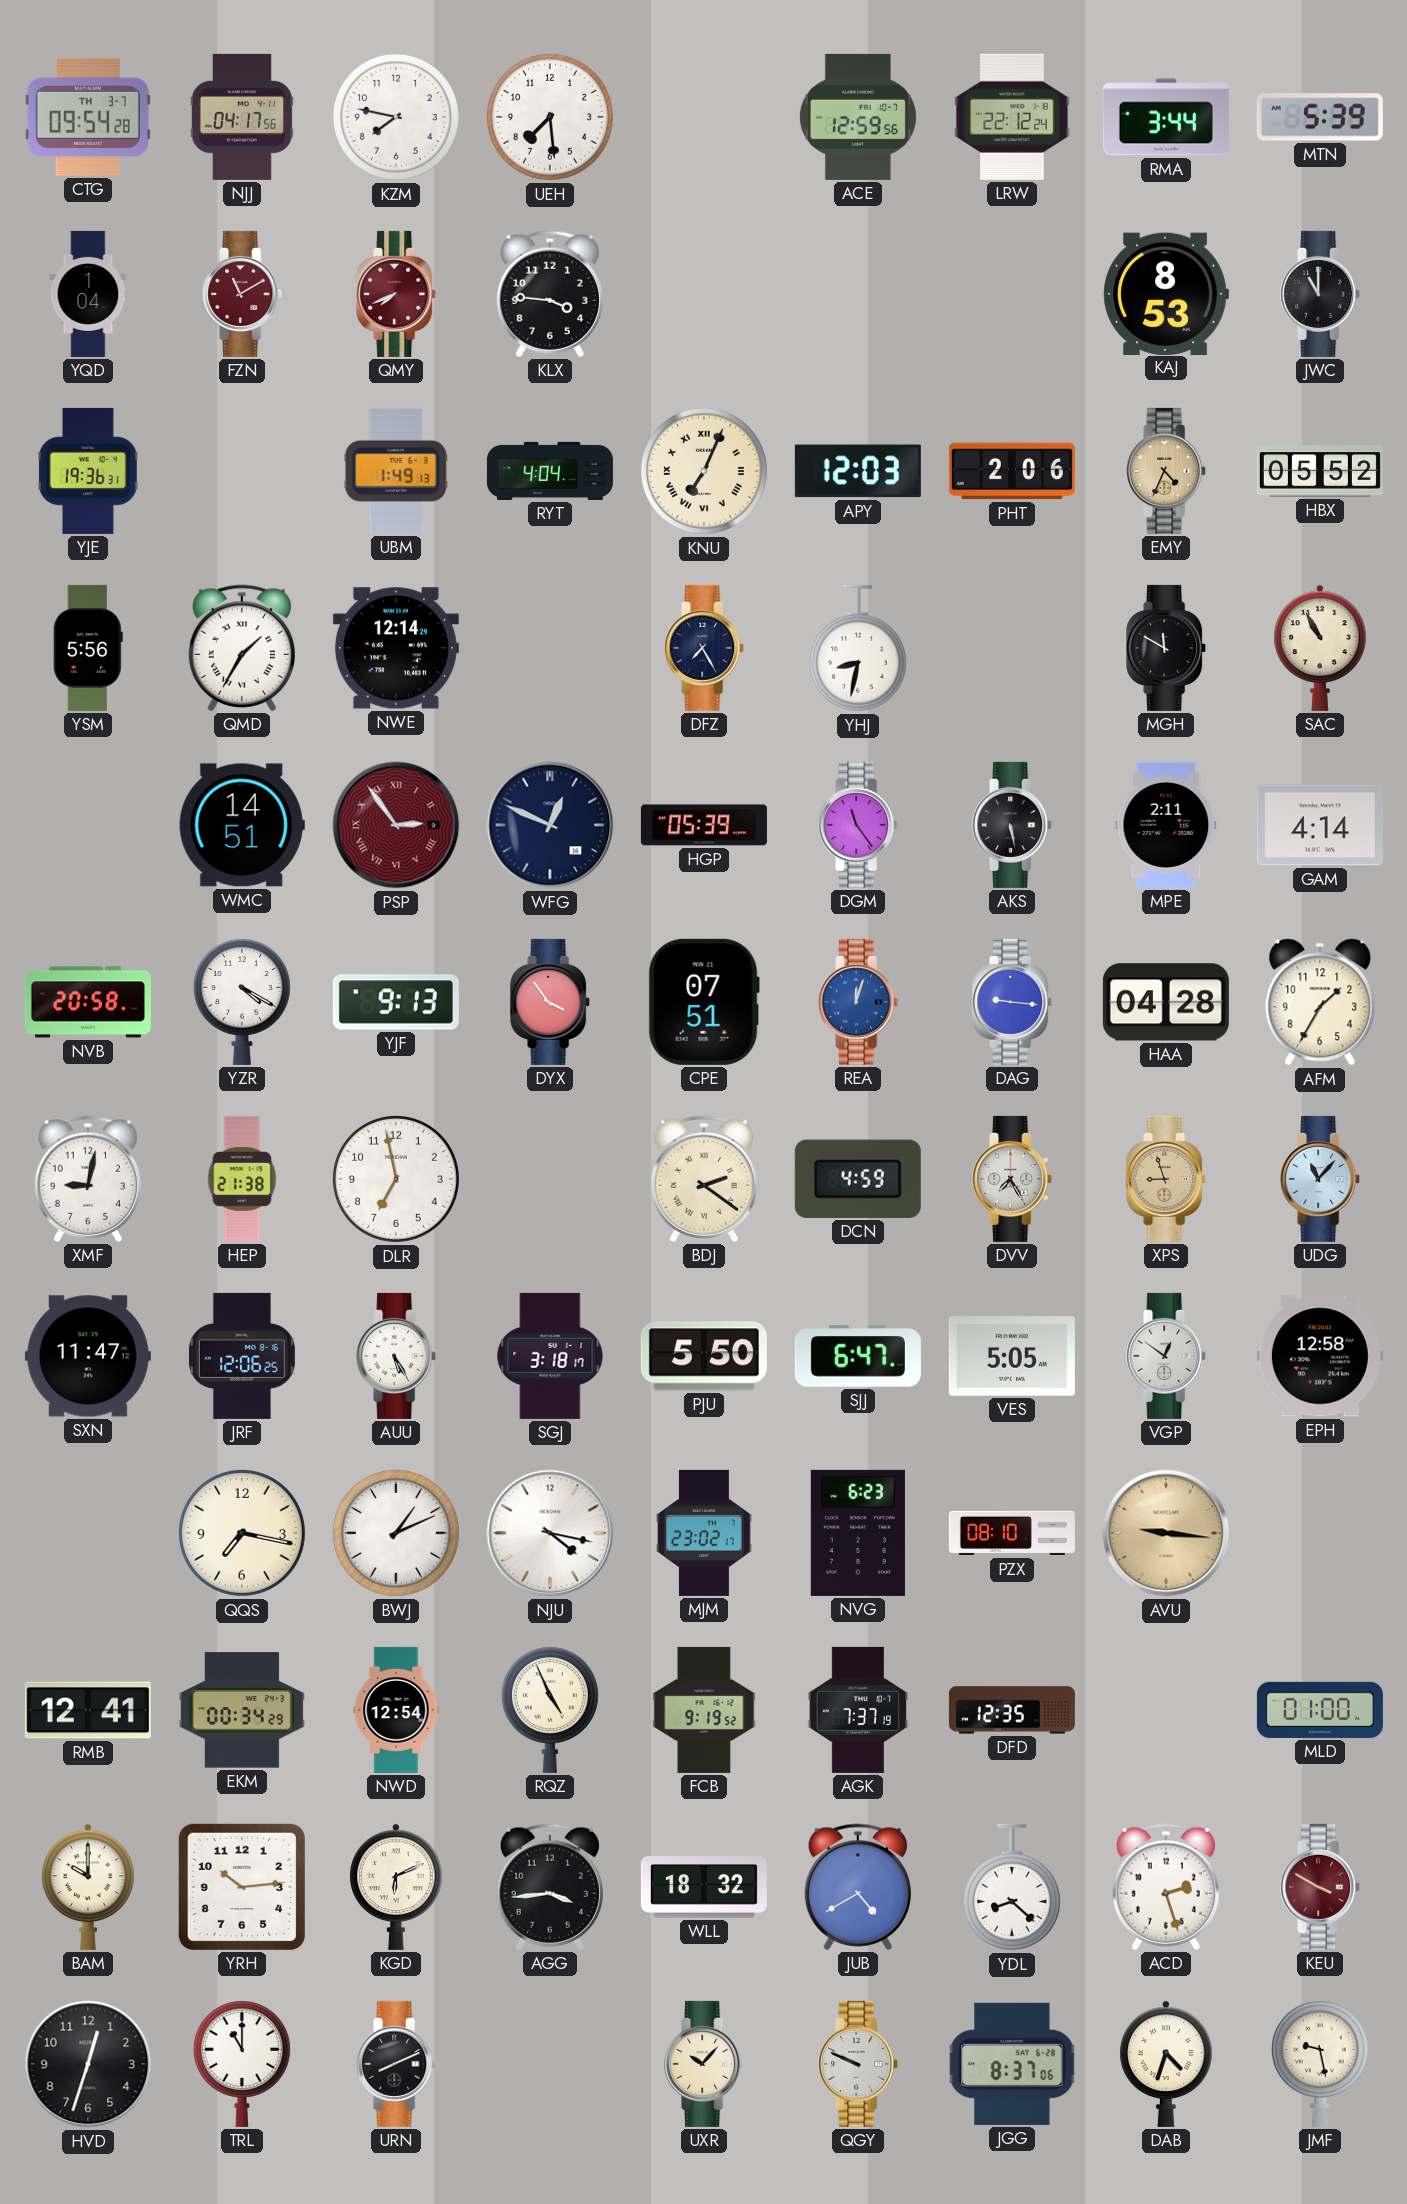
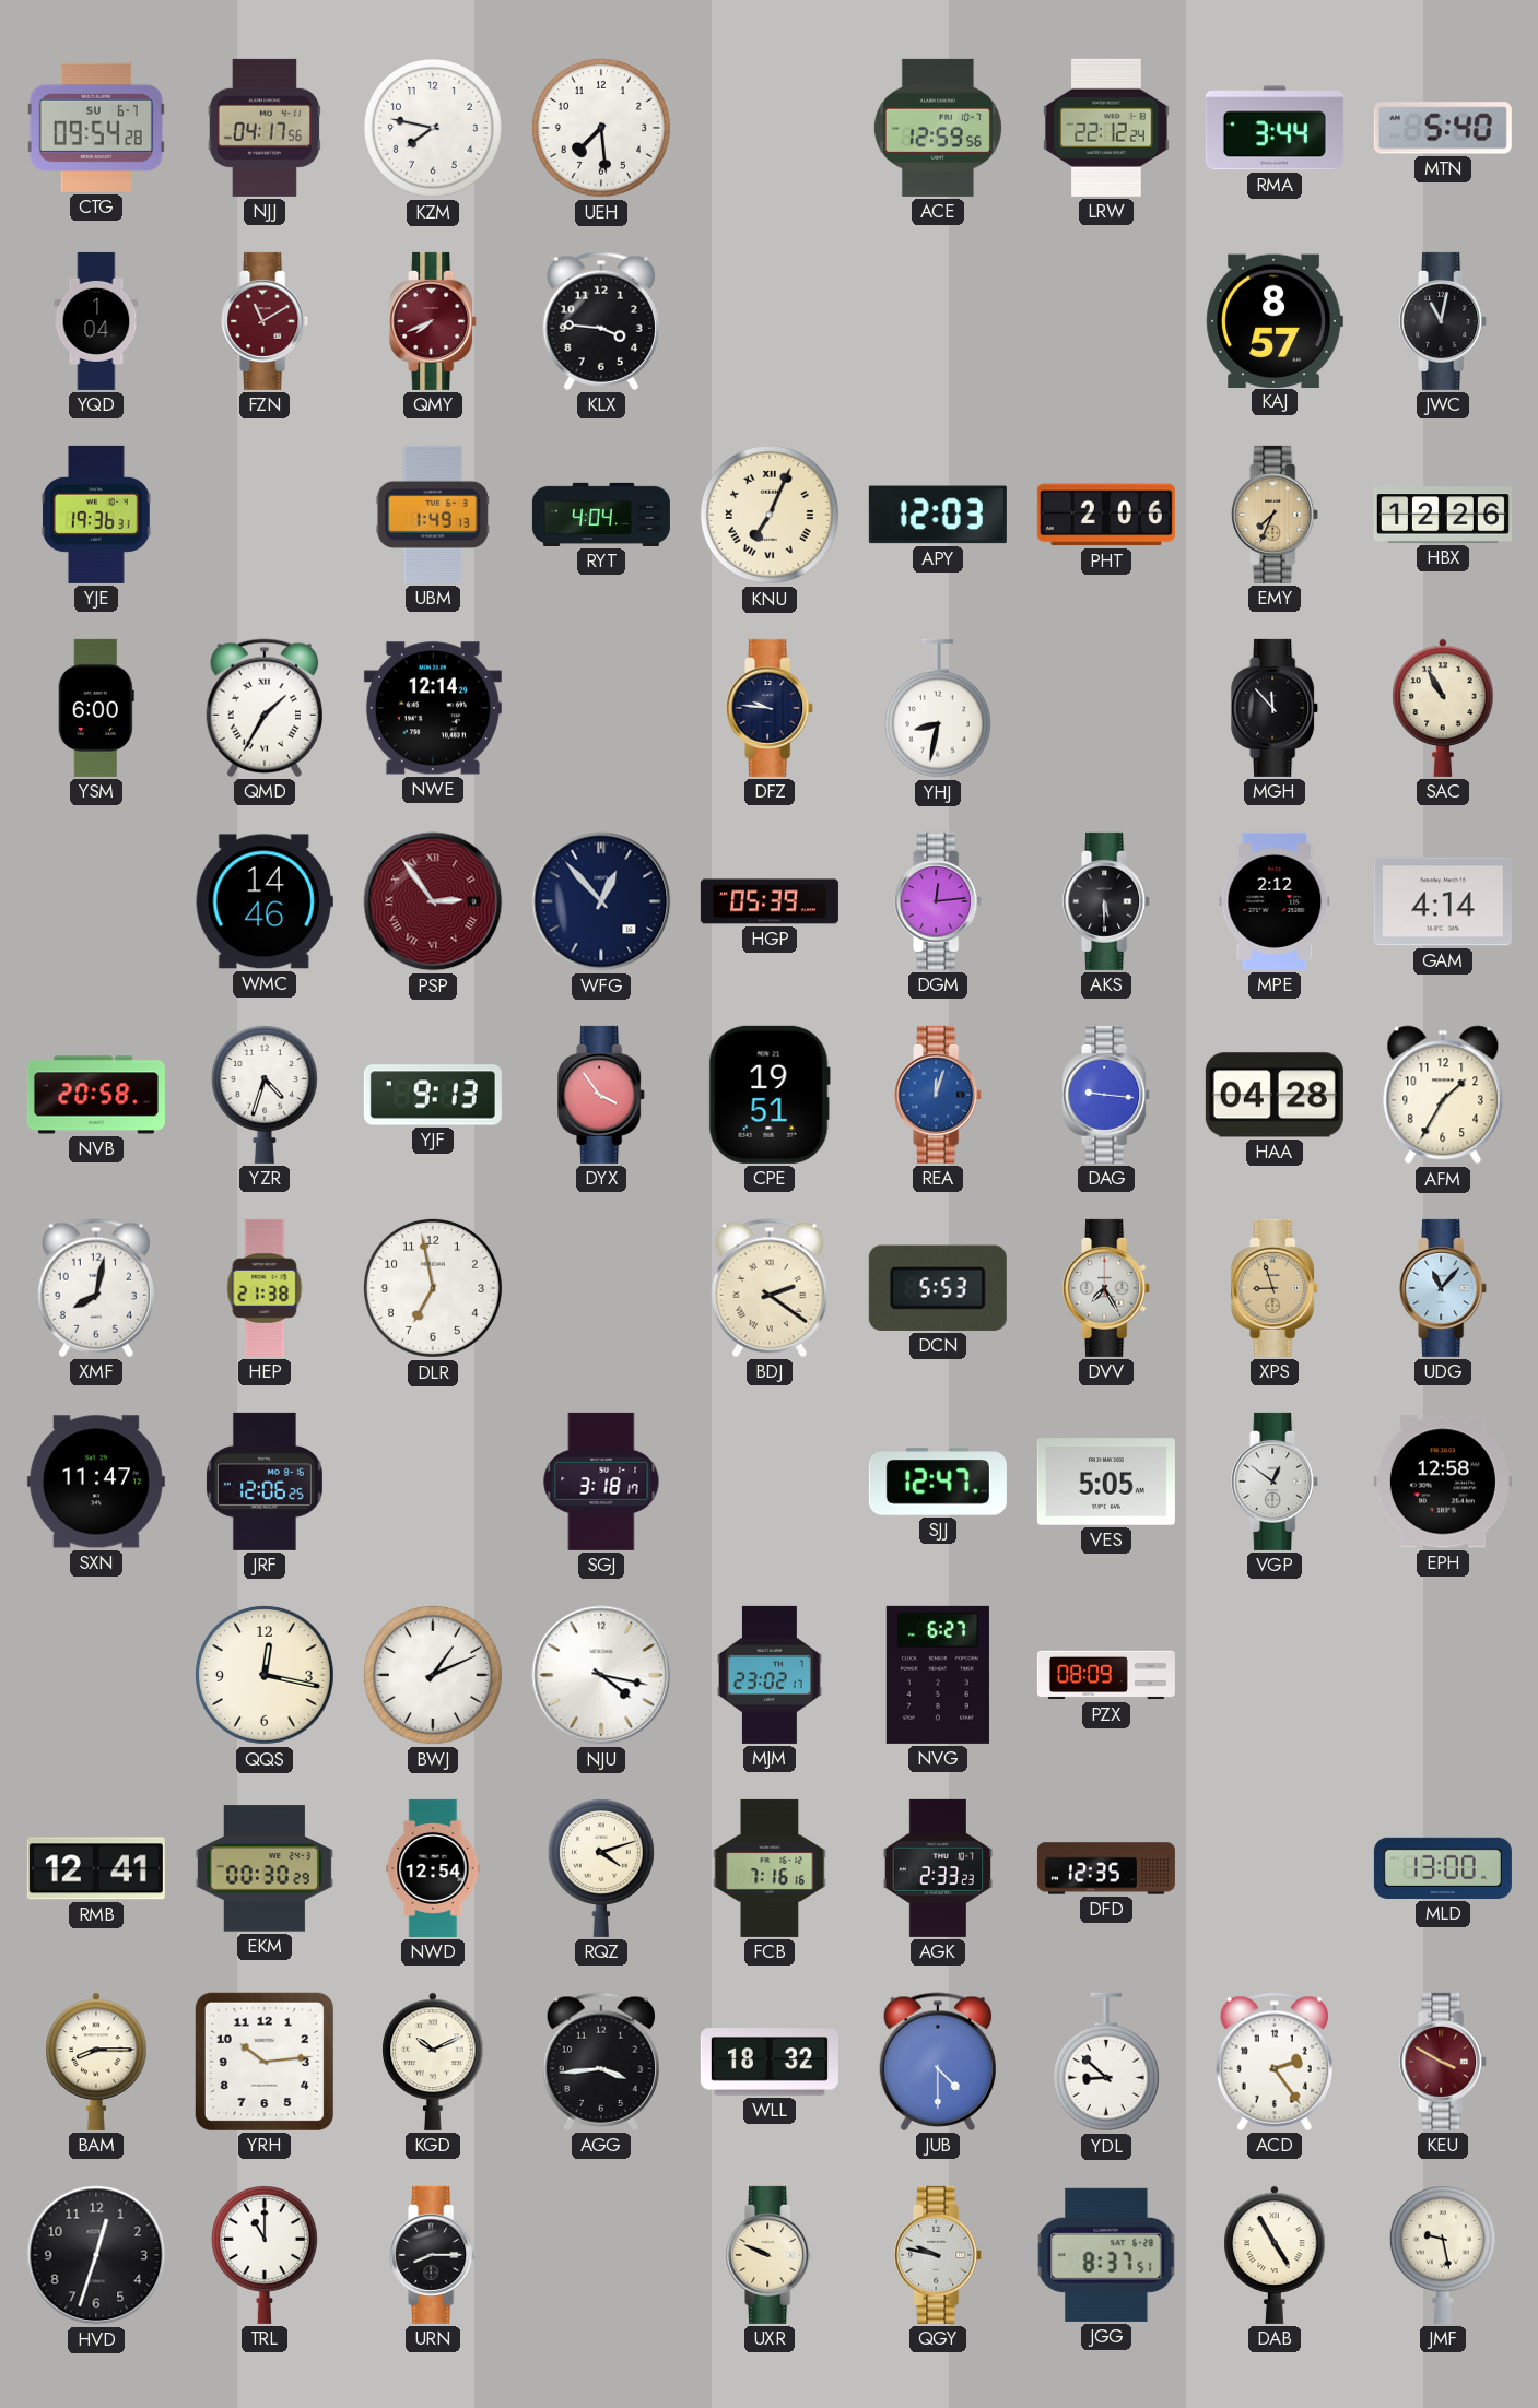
CTG date: TH 3-7 -> SU 6-7 (96, 128)
MTN: 5:39 -> 5:40 (1443, 128)
KAJ: 8:53 -> 8:57 (1275, 320)
JWC: 11:00 -> 11:02 (1444, 321)
EMY: 4:34 -> 7:34 (1276, 515)
HBX: 05:52 -> 12:26 (1443, 515)
YSM: 5:56 -> 6:00 (96, 708)
DFZ: 7:25 -> 9:46 (771, 708)
MGH: 11:50 -> 11:53 (1276, 708)
WMC: 14:51 -> 14:46 (265, 901)
WFG: 12:49 -> 12:53 (601, 901)
DGM: 11:24 -> 12:14 (939, 901)
AKS: 5:28 -> 5:30 (1107, 901)
MPE: 2:11 -> 2:12 (1275, 901)
YZR: 4:20 -> 4:33 (265, 1095)
CPE: 07:51 -> 19:51 (770, 1095)
XMF: 9:02 -> 8:02 (95, 1288)
DCN: 4:59 -> 5:53 (938, 1288)
AUU: 5:25 -> none (397, 1356)
PJU: 5:50 -> none (704, 1356)
SJJ: 6:47 -> 12:47 (938, 1482)
QQS: 7:17 -> 12:17 (265, 1675)
NVG: 6:23 -> 6:27 (938, 1675)
PZX: 08:10 -> 08:09 (1106, 1675)
AVU: 9:16 -> none (1166, 1533)
EKM: 00:34 -> 00:30 (265, 1868)
RQZ: 4:56 -> 4:12 (601, 1868)
FCB: 9:19 -> 7:16 (770, 1868)
AGK: 7:37 -> 2:33 (938, 1868)
MLD: 01:00 -> 13:00 (1443, 1868)
BAM: 10:00 -> 8:15 (96, 2062)
KGD: 6:11 -> 10:11 (433, 2062)
JUB: 4:40 -> 4:30 (937, 2062)
YDL: 8:22 -> 8:52 (1106, 2062)
ACD: 2:27 -> 2:24 (1273, 2062)
URN: 8:11 -> 8:15 (434, 2255)
UXR: 10:07 -> 9:49 (771, 2255)
QGY: 9:49 -> 9:47 (939, 2255)
JGG: 8:37:06 -> 8:37:51 (1106, 2255)
DAB: 4:33 -> 4:55 (1275, 2255)
